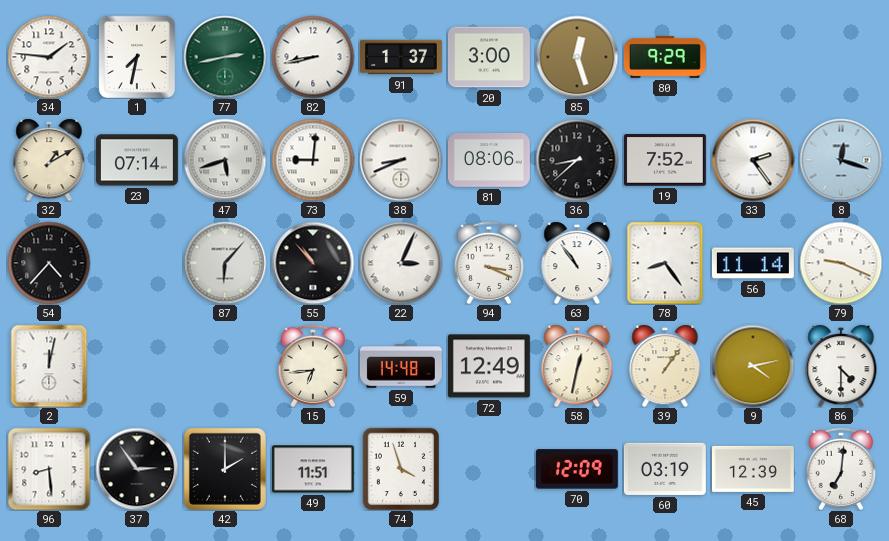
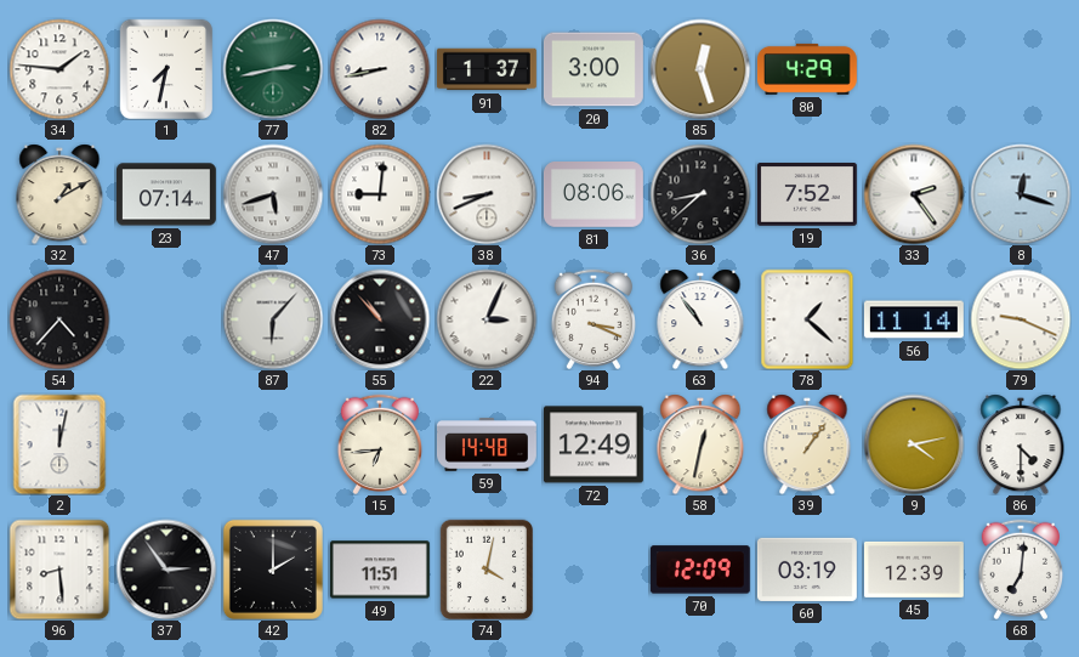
80: 9:29 -> 4:29 (807, 69)
78: 8:24 -> 1:22 (807, 319)
74: 3:57 -> 4:02 (487, 570)
